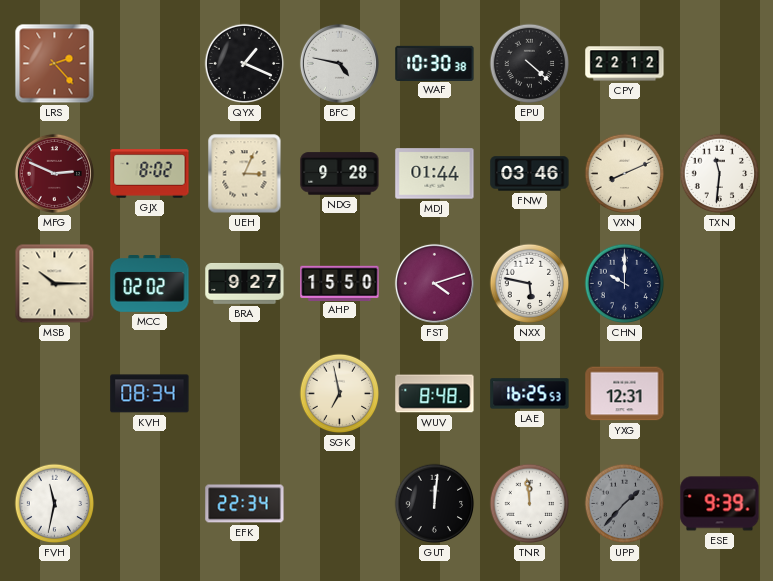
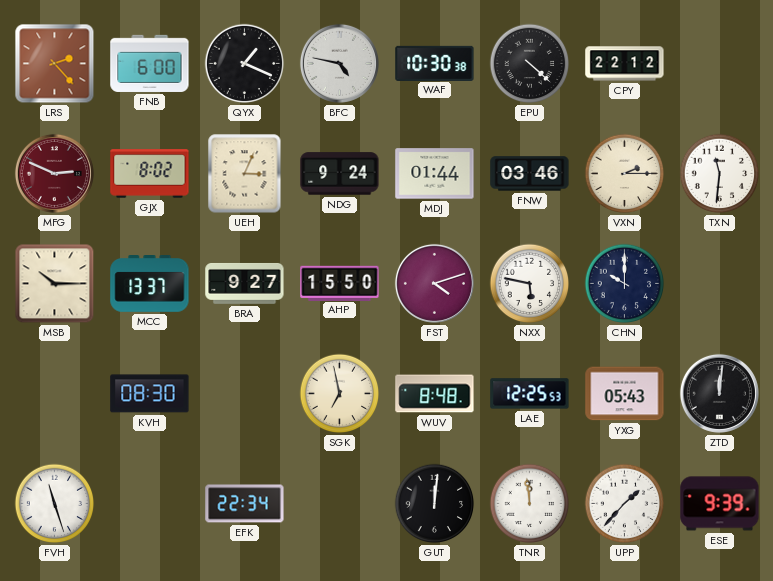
FNB: none -> 6:00 (150, 63)
NDG: 9:28 -> 9:24 (340, 174)
VXN: 8:11 -> 2:15 (625, 174)
MCC: 02:02 -> 13:37 (150, 284)
KVH: 08:34 -> 08:30 (150, 394)
LAE: 16:25 -> 12:25 (530, 394)
YXG: 12:31 -> 05:43 (625, 394)
ZTD: none -> 12:01 (719, 393)
FVH: 11:32 -> 11:27 (55, 504)
UPP dial: grey -> white (625, 504)
